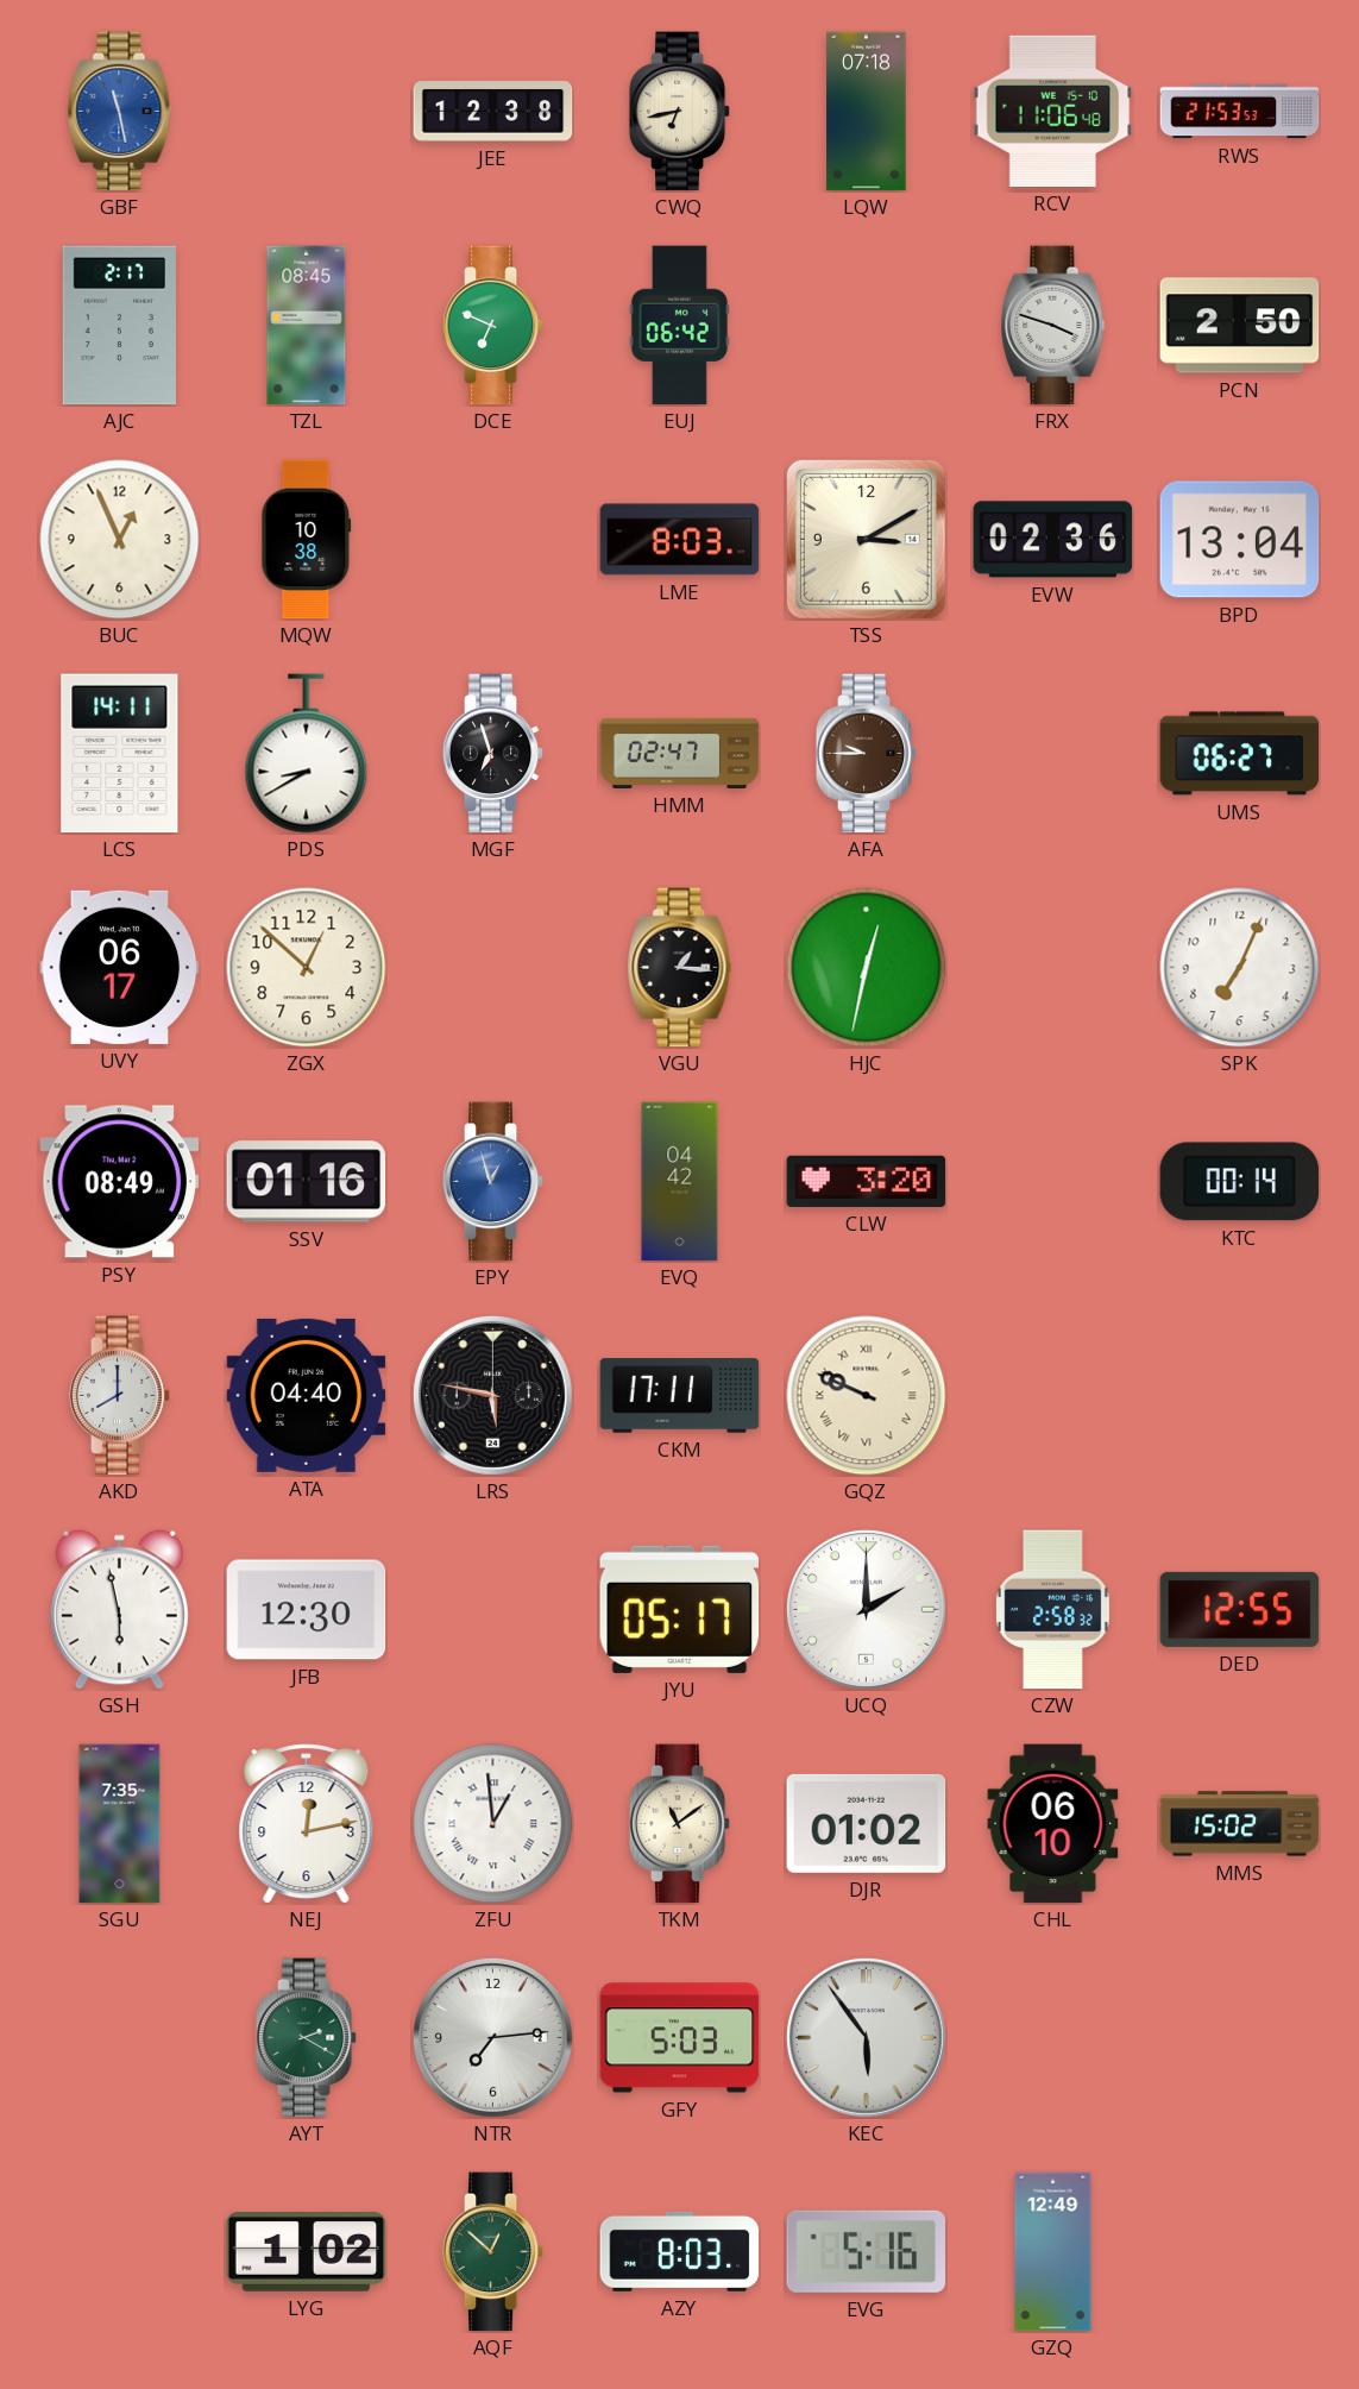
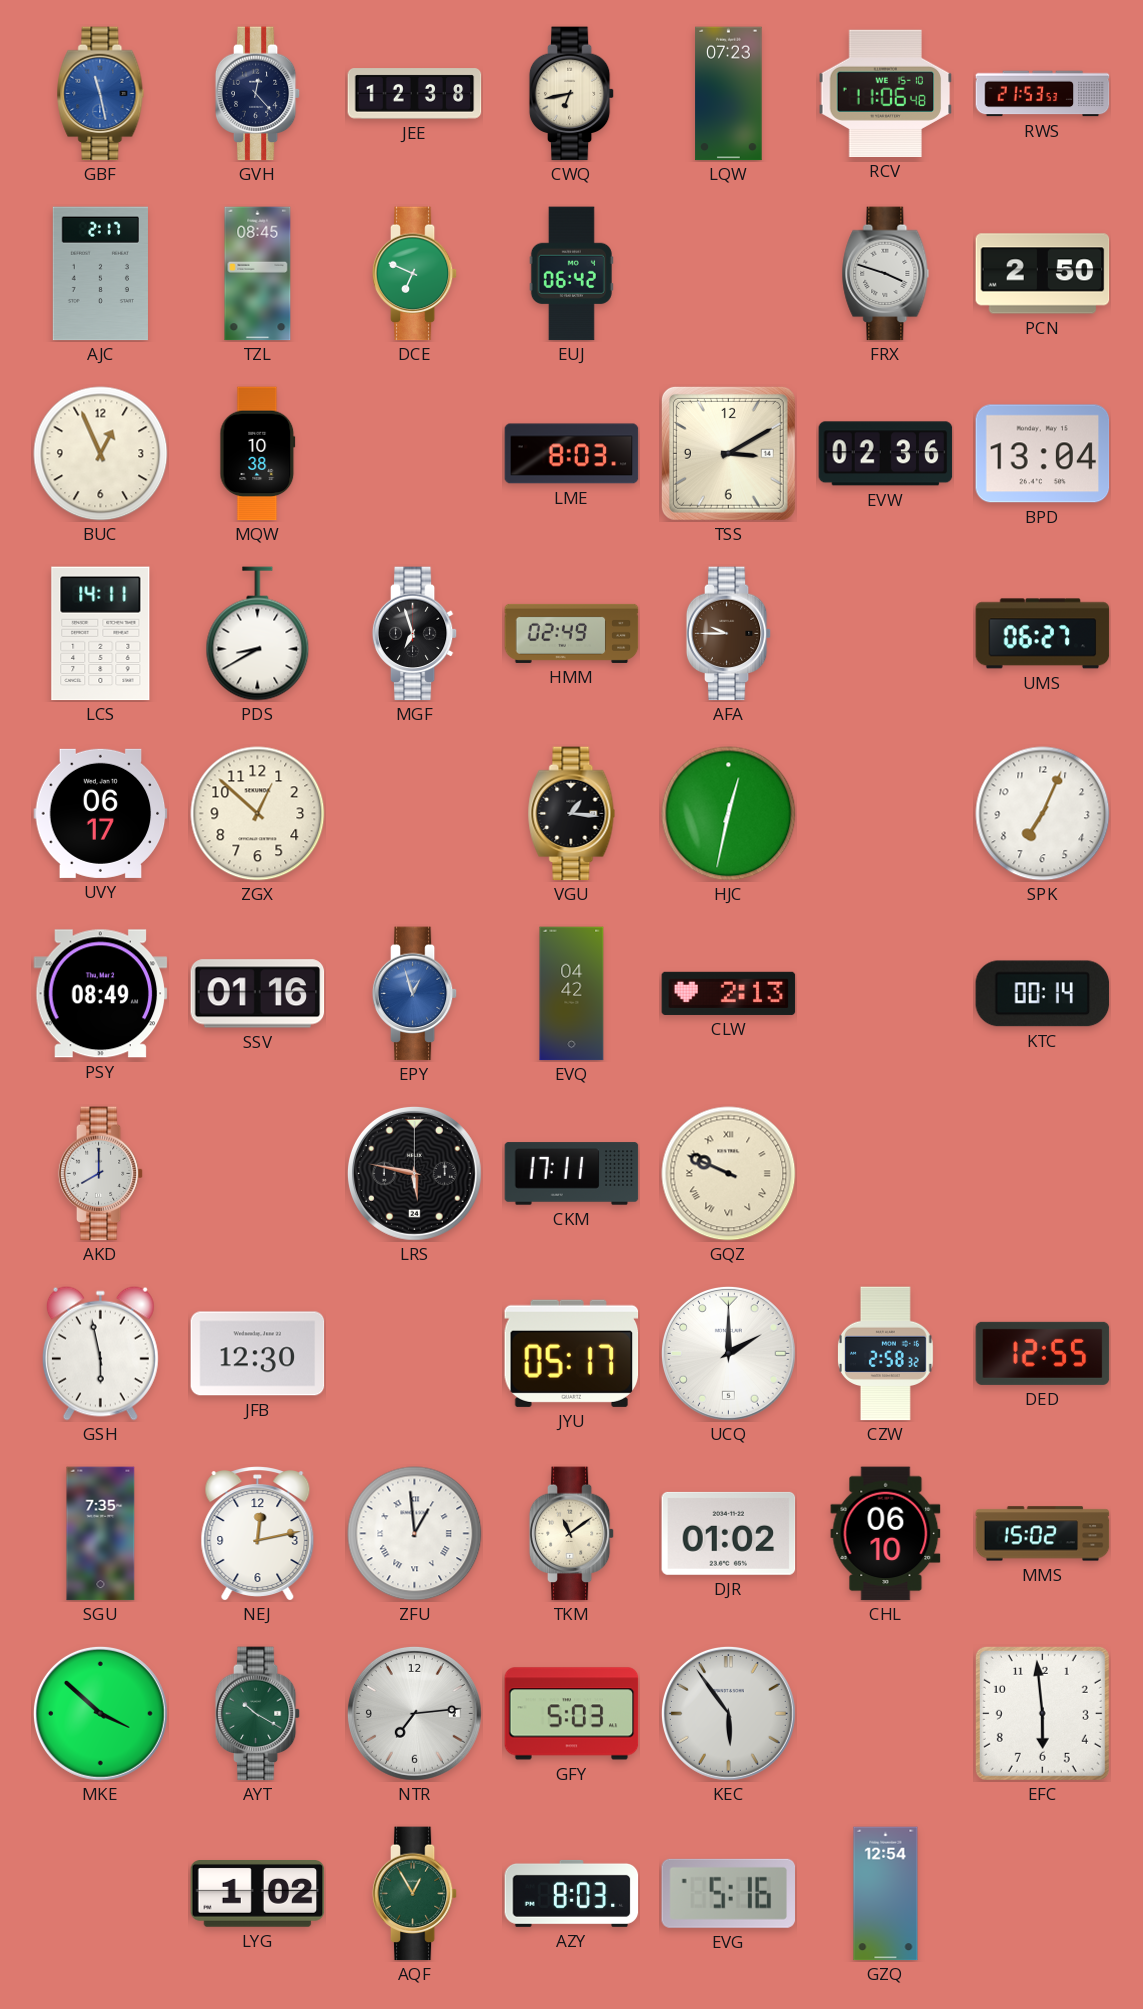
GVH: none -> 12:23 (258, 94)
LQW: 07:18 -> 07:23 (729, 94)
HMM: 02:47 -> 02:49 (572, 633)
CLW: 3:20 -> 2:13 (729, 993)
ATA: 04:40 -> none (307, 1395)
MKE: none -> 3:52 (100, 1713)
AYT: 2:20 -> 10:20 (258, 1714)
EFC: none -> 5:59 (1042, 1713)
AQF: 12:52 -> 12:55 (415, 1894)
GZQ: 12:49 -> 12:54 (886, 1894)
